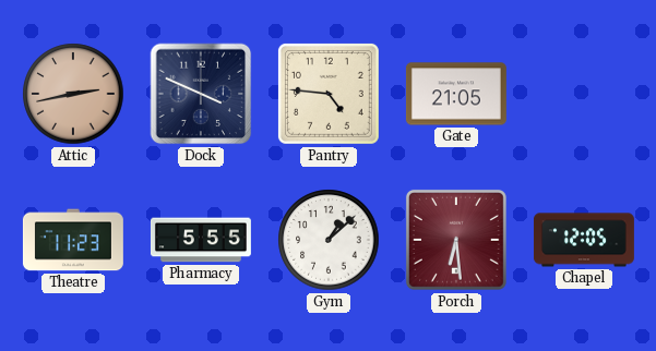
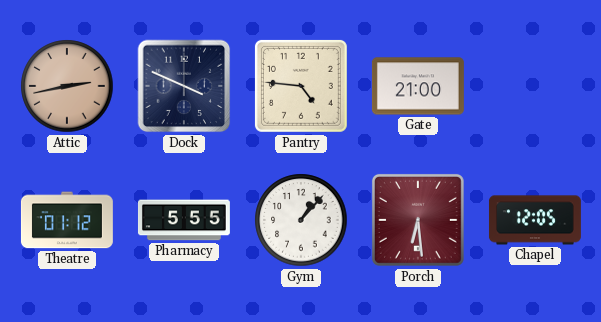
Gate: 21:05 -> 21:00 (418, 86)
Theatre: 11:23 -> 01:12 (67, 220)
Gym: 1:08 -> 1:07 (301, 220)
